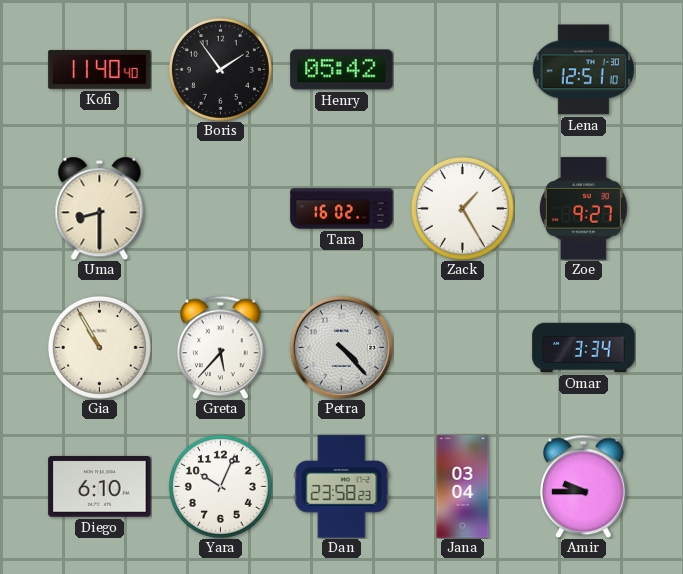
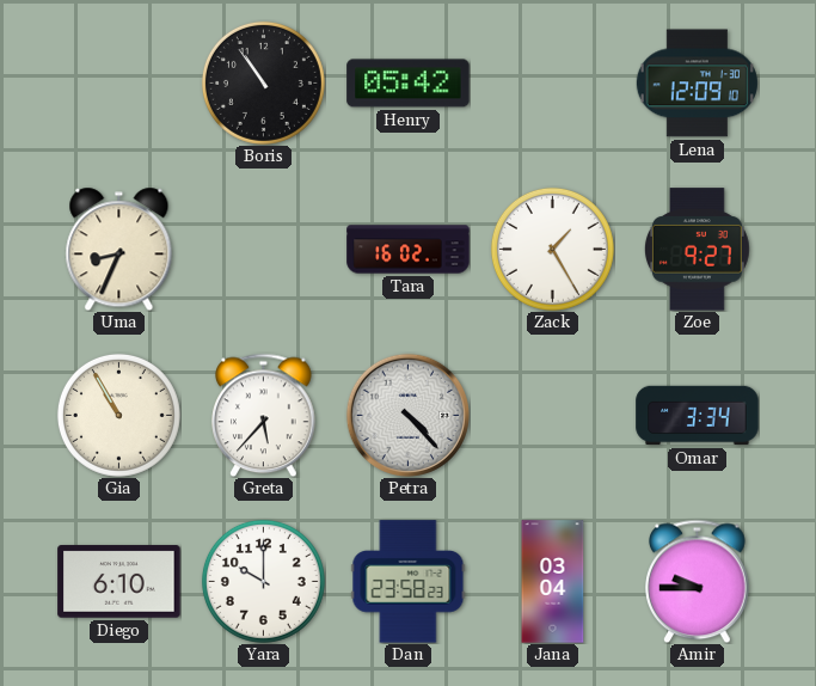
Kofi: 11:40 -> none (100, 70)
Boris: 1:54 -> 10:54 (263, 82)
Lena: 12:51 -> 12:09 (697, 84)
Uma: 8:30 -> 8:34 (119, 249)
Yara: 10:04 -> 10:00 (263, 581)
